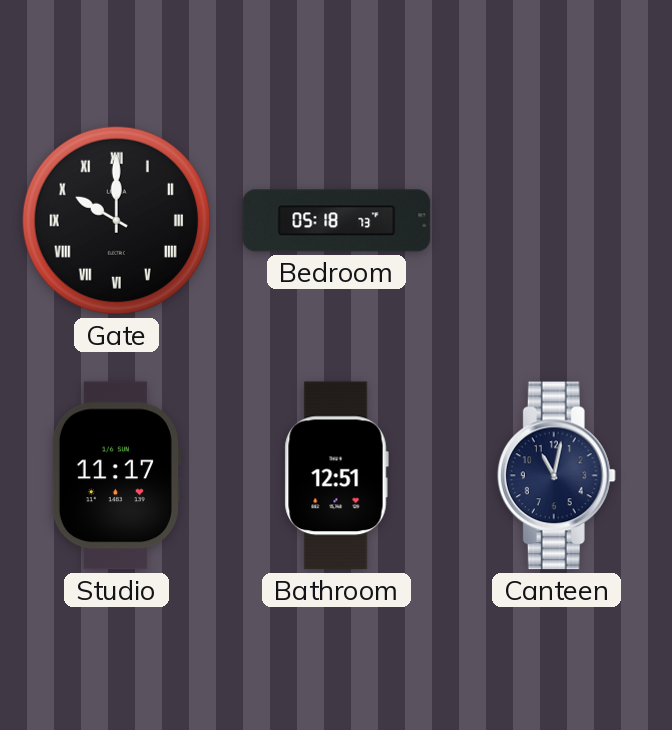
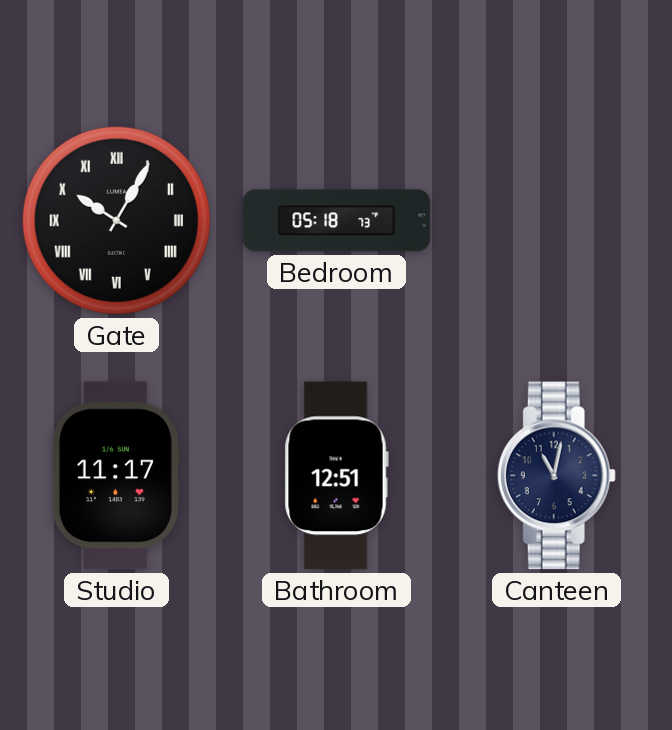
Gate: 10:00 -> 10:05 (116, 220)
